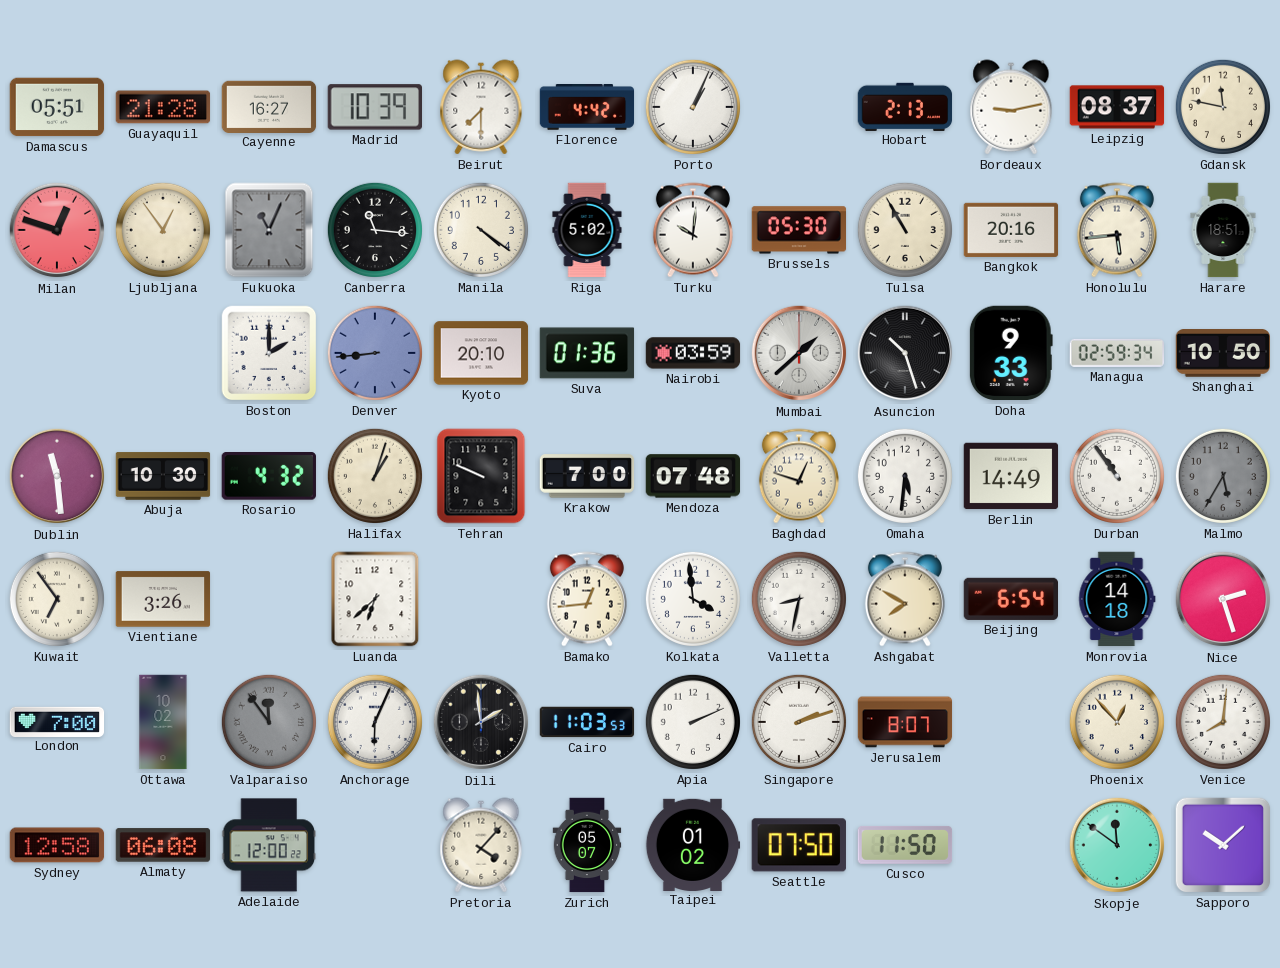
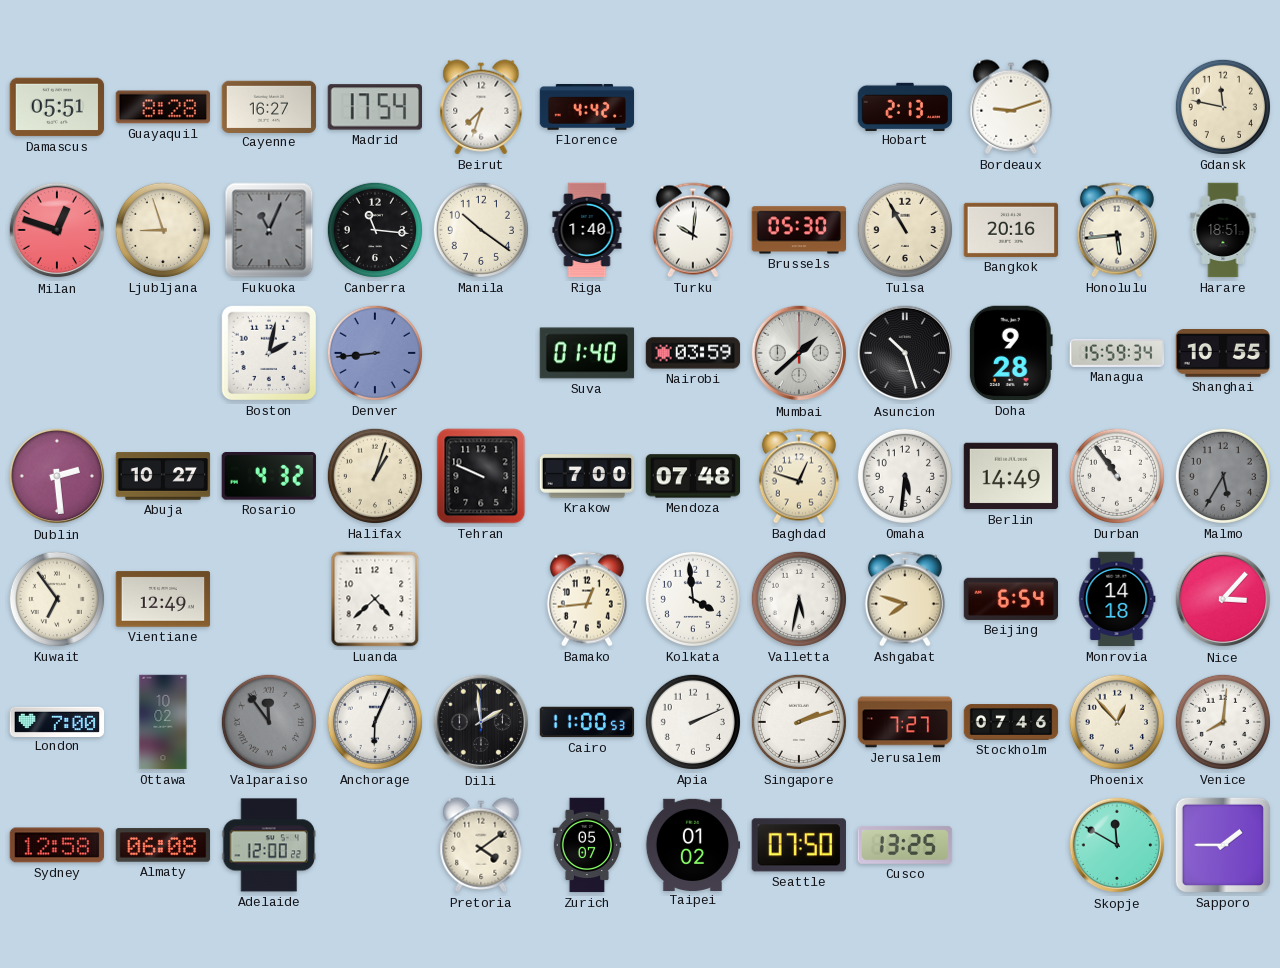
Guayaquil: 21:28 -> 8:28 (163, 107)
Madrid: 10:39 -> 17:54 (374, 107)
Beirut: 7:30 -> 7:33 (481, 107)
Porto: 1:04 -> none (693, 107)
Bordeaux: 9:13 -> 9:12 (1011, 107)
Leipzig: 08:37 -> none (1117, 107)
Ljubljana: 12:54 -> 8:57 (163, 230)
Manila: 4:21 -> 10:21 (481, 230)
Riga: 5:02 -> 1:40 (587, 230)
Boston: 2:00 -> 2:02 (269, 353)
Kyoto: 20:10 -> none (481, 353)
Suva: 01:36 -> 01:40 (587, 353)
Doha: 9:33 -> 9:28 (1011, 353)
Managua: 02:59 -> 15:59 (1116, 353)
Shanghai: 10:50 -> 10:55 (1222, 354)
Dublin: 11:29 -> 2:29 (57, 476)
Abuja: 10:30 -> 10:27 (163, 476)
Vientiane: 3:26 -> 12:49 (163, 599)
Luanda: 6:38 -> 4:38 (375, 599)
Valletta: 8:32 -> 5:32 (799, 599)
Ashgabat: 7:50 -> 7:48 (905, 599)
Nice: 2:27 -> 3:07 (1223, 599)
Cairo: 11:03 -> 11:00 (587, 722)
Jerusalem: 8:07 -> 7:27 (905, 722)
Stockholm: none -> 07:46 (1011, 722)
Pretoria: 4:07 -> 4:09 (481, 845)
Cusco: 11:50 -> 13:25 (905, 845)
Skopje: 11:51 -> 11:50 (1117, 845)
Sapporo: 10:08 -> 1:45 (1223, 845)
